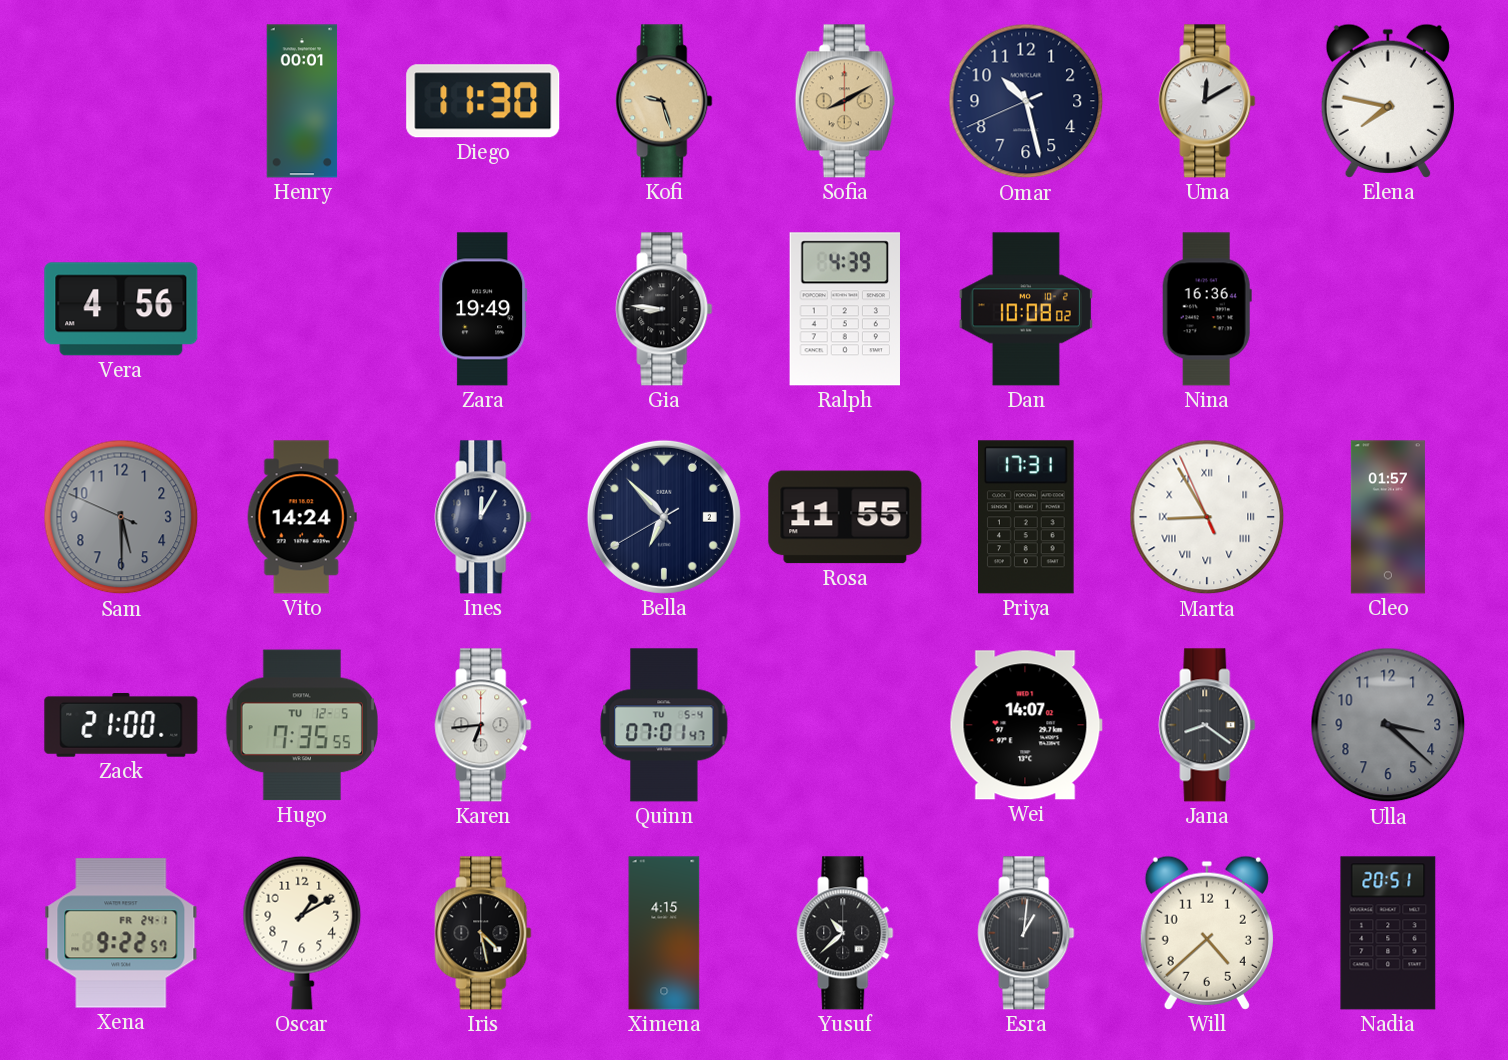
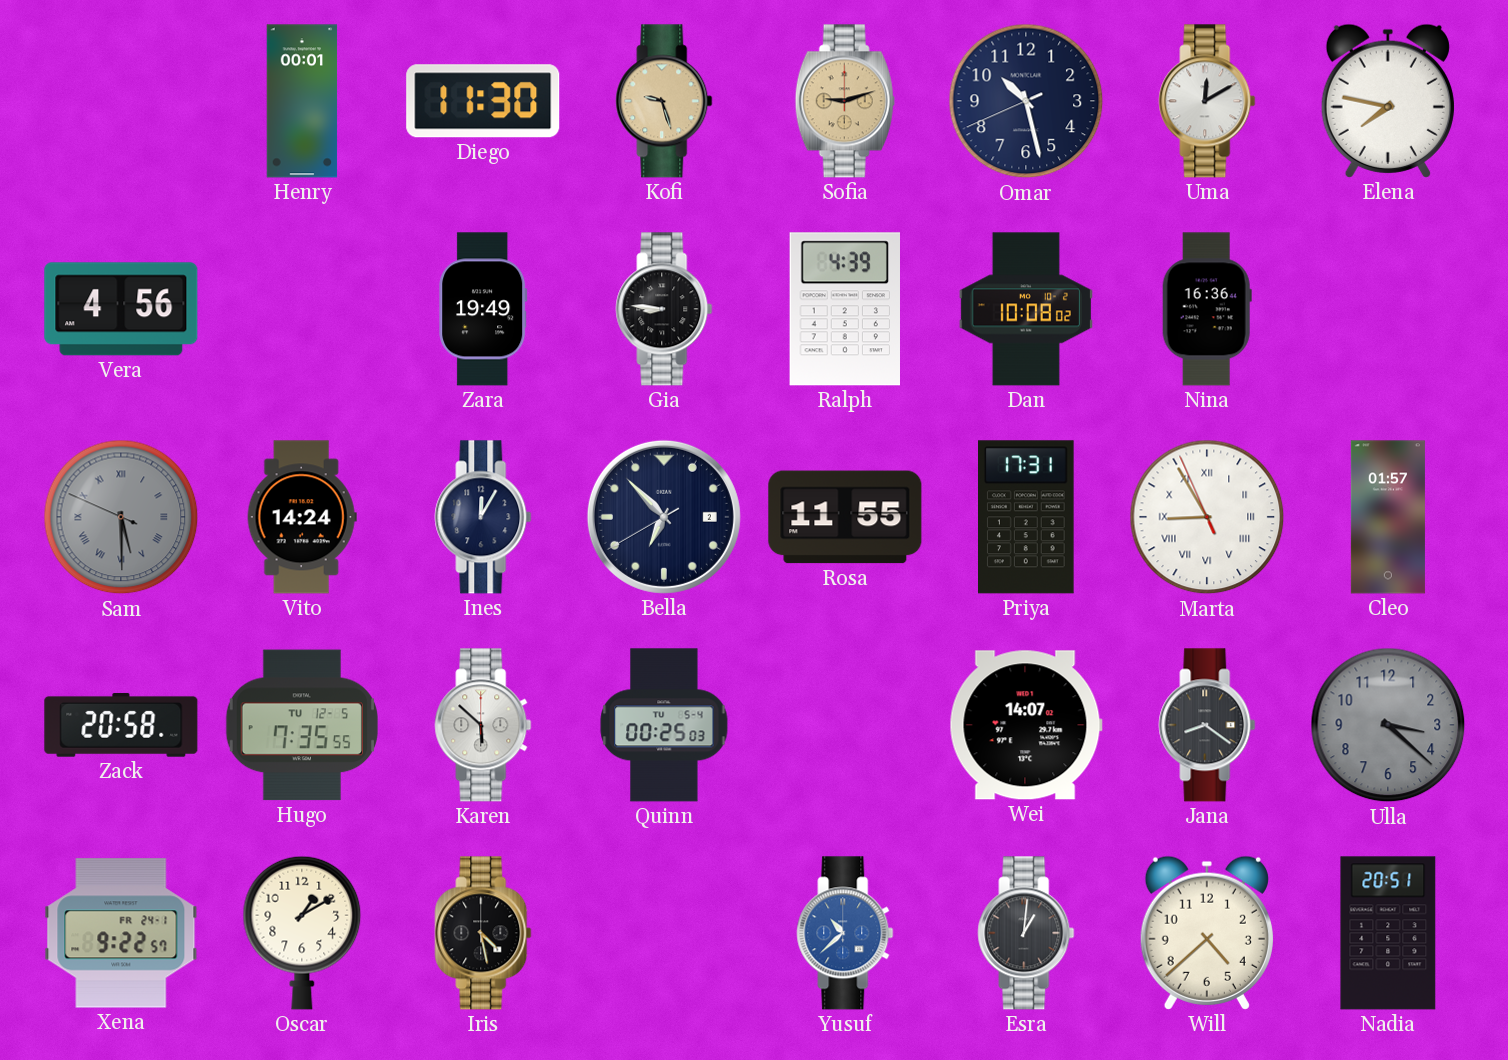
Sofia: 8:10 -> 9:12 (845, 101)
Sam numerals: Arabic -> Roman (121, 517)
Zack: 21:00 -> 20:58 (121, 725)
Karen: 6:44 -> 5:52 (483, 725)
Quinn: 07:01 -> 00:25 (664, 725)
Ximena: 4:15 -> none (664, 933)
Yusuf dial: black -> blue (845, 933)
